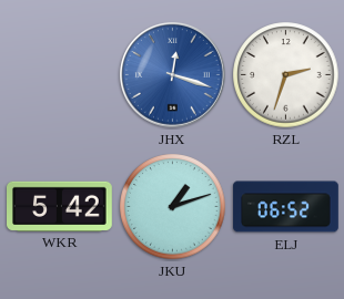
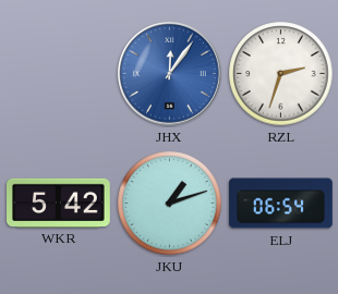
JHX: 12:18 -> 12:06 (170, 74)
ELJ: 06:52 -> 06:54 (281, 204)
